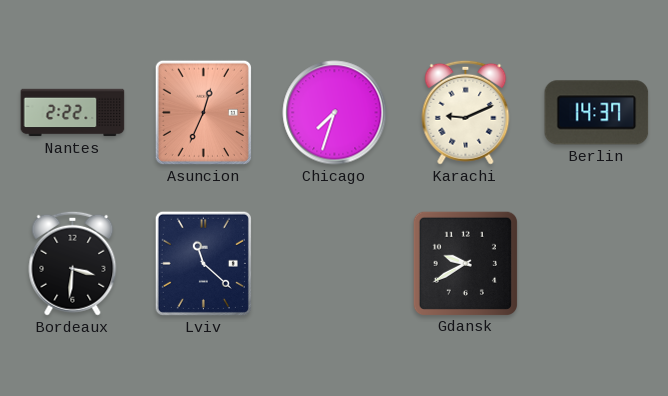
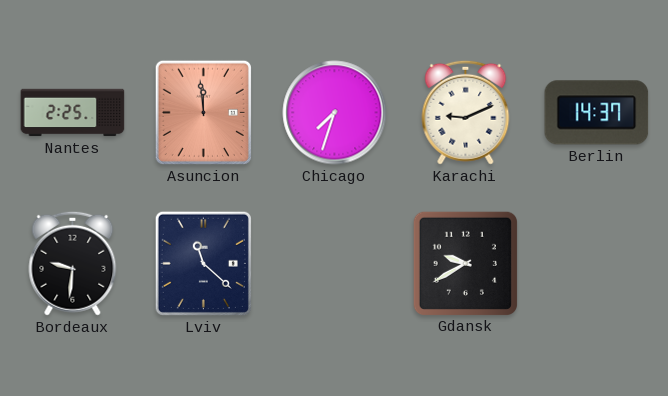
Nantes: 2:22 -> 2:25 (73, 113)
Asuncion: 12:34 -> 11:59 (203, 112)
Bordeaux: 3:31 -> 9:31 (73, 263)
